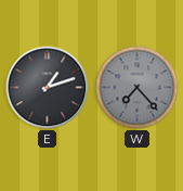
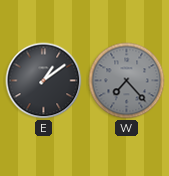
E: 1:12 -> 1:09 (44, 81)
